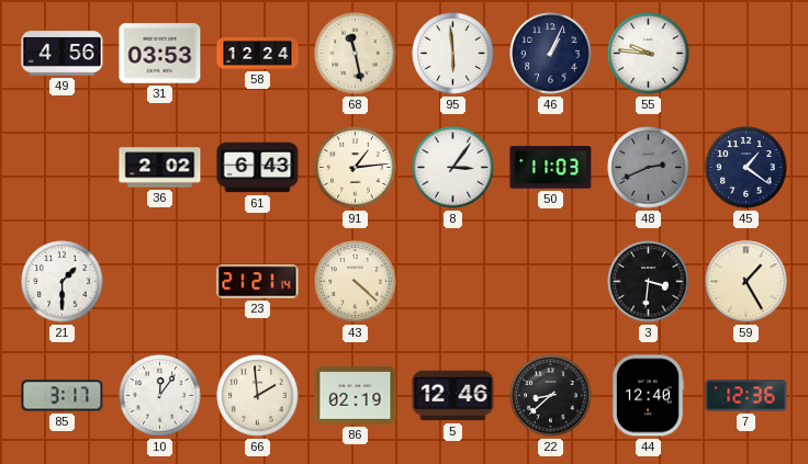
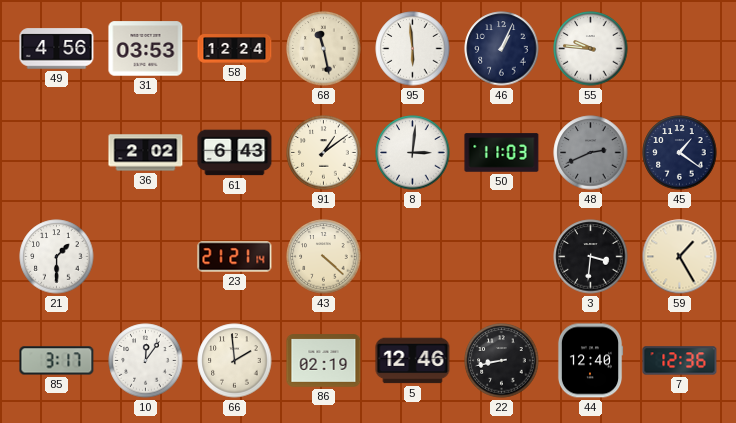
91: 1:14 -> 1:09 (324, 153)
8: 3:06 -> 3:01 (413, 153)
22: 8:38 -> 8:43 (502, 361)
